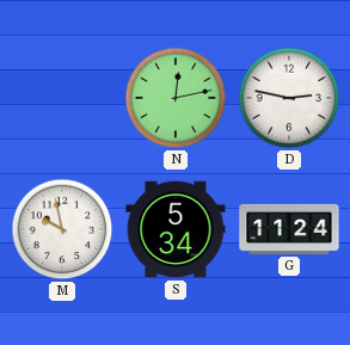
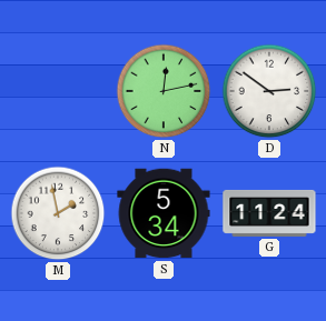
D: 2:47 -> 2:51 (269, 91)
M: 9:58 -> 1:58 (58, 213)
